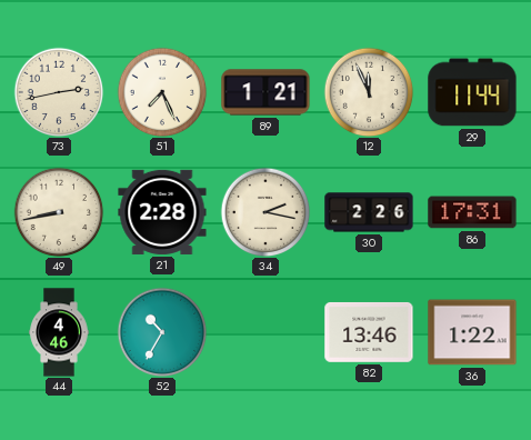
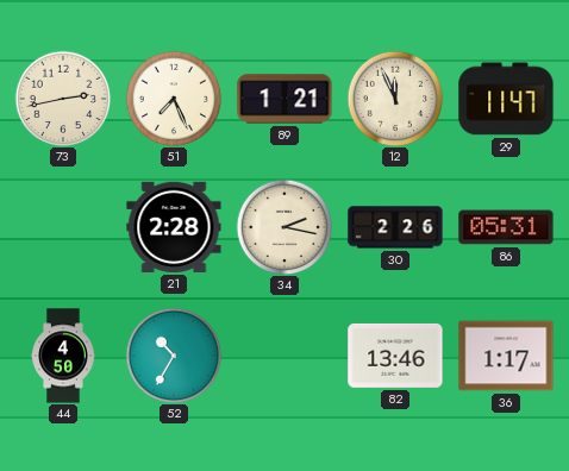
29: 11:44 -> 11:47 (506, 99)
49: 8:43 -> none (59, 212)
86: 17:31 -> 05:31 (506, 227)
44: 4:46 -> 4:50 (63, 356)
36: 1:22 -> 1:17 (506, 356)
